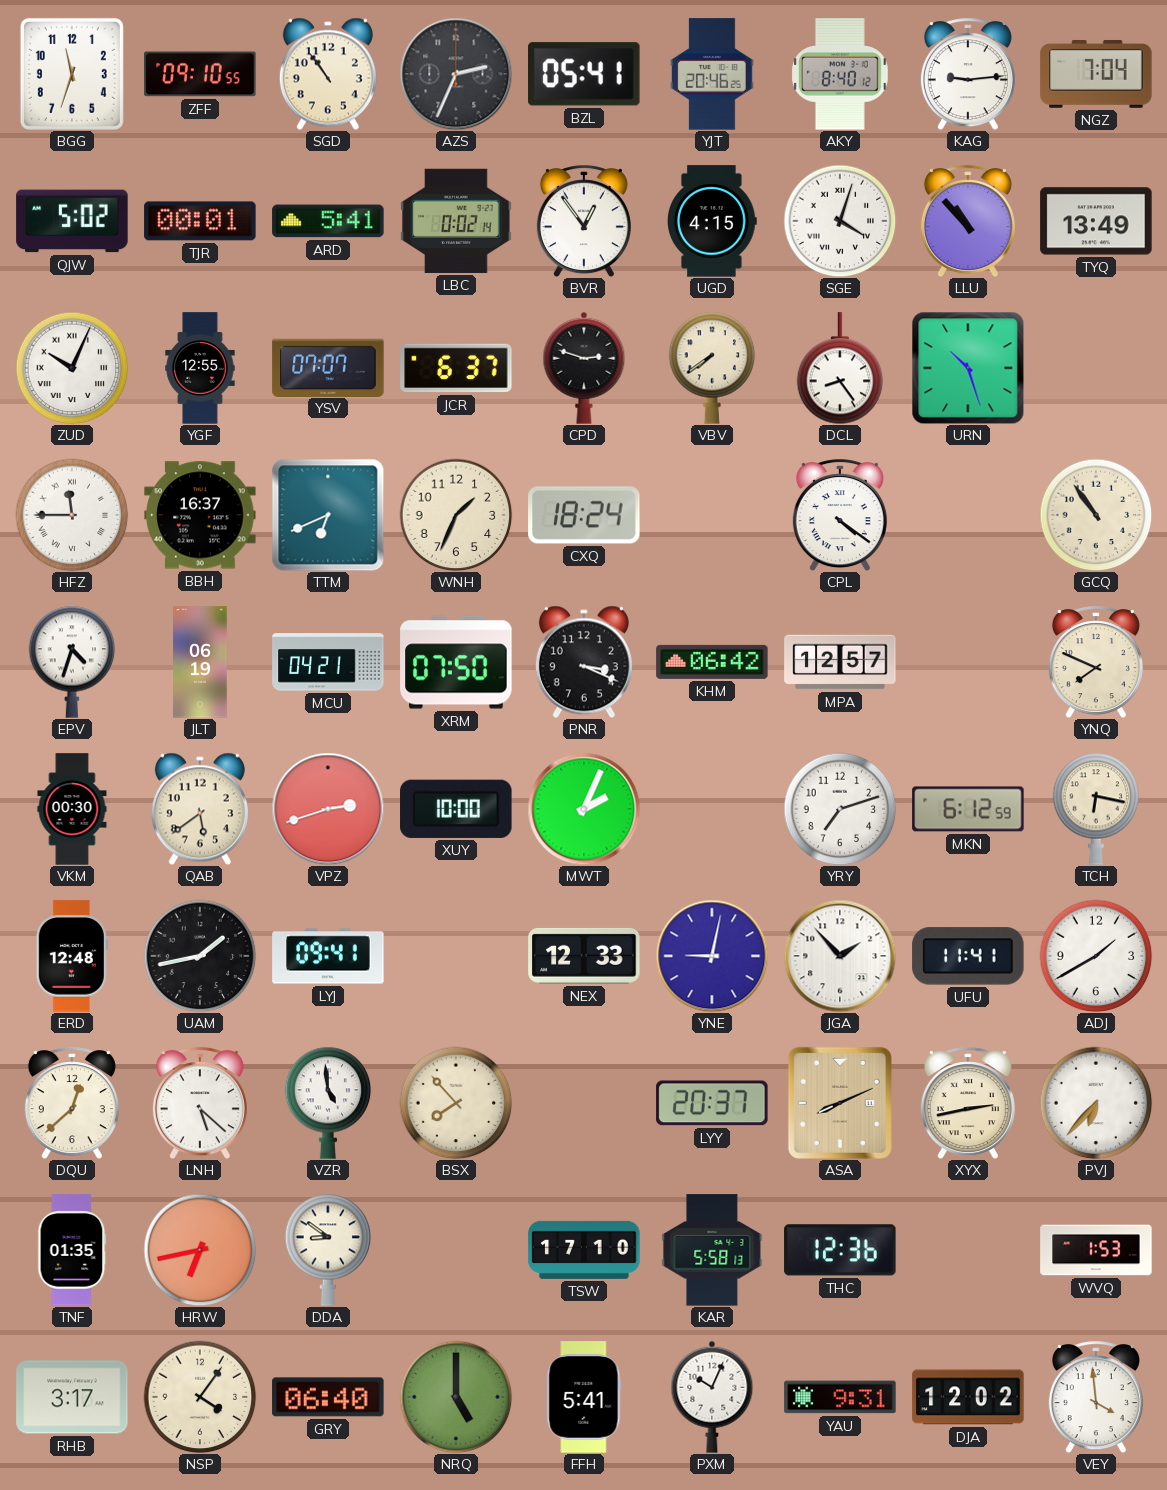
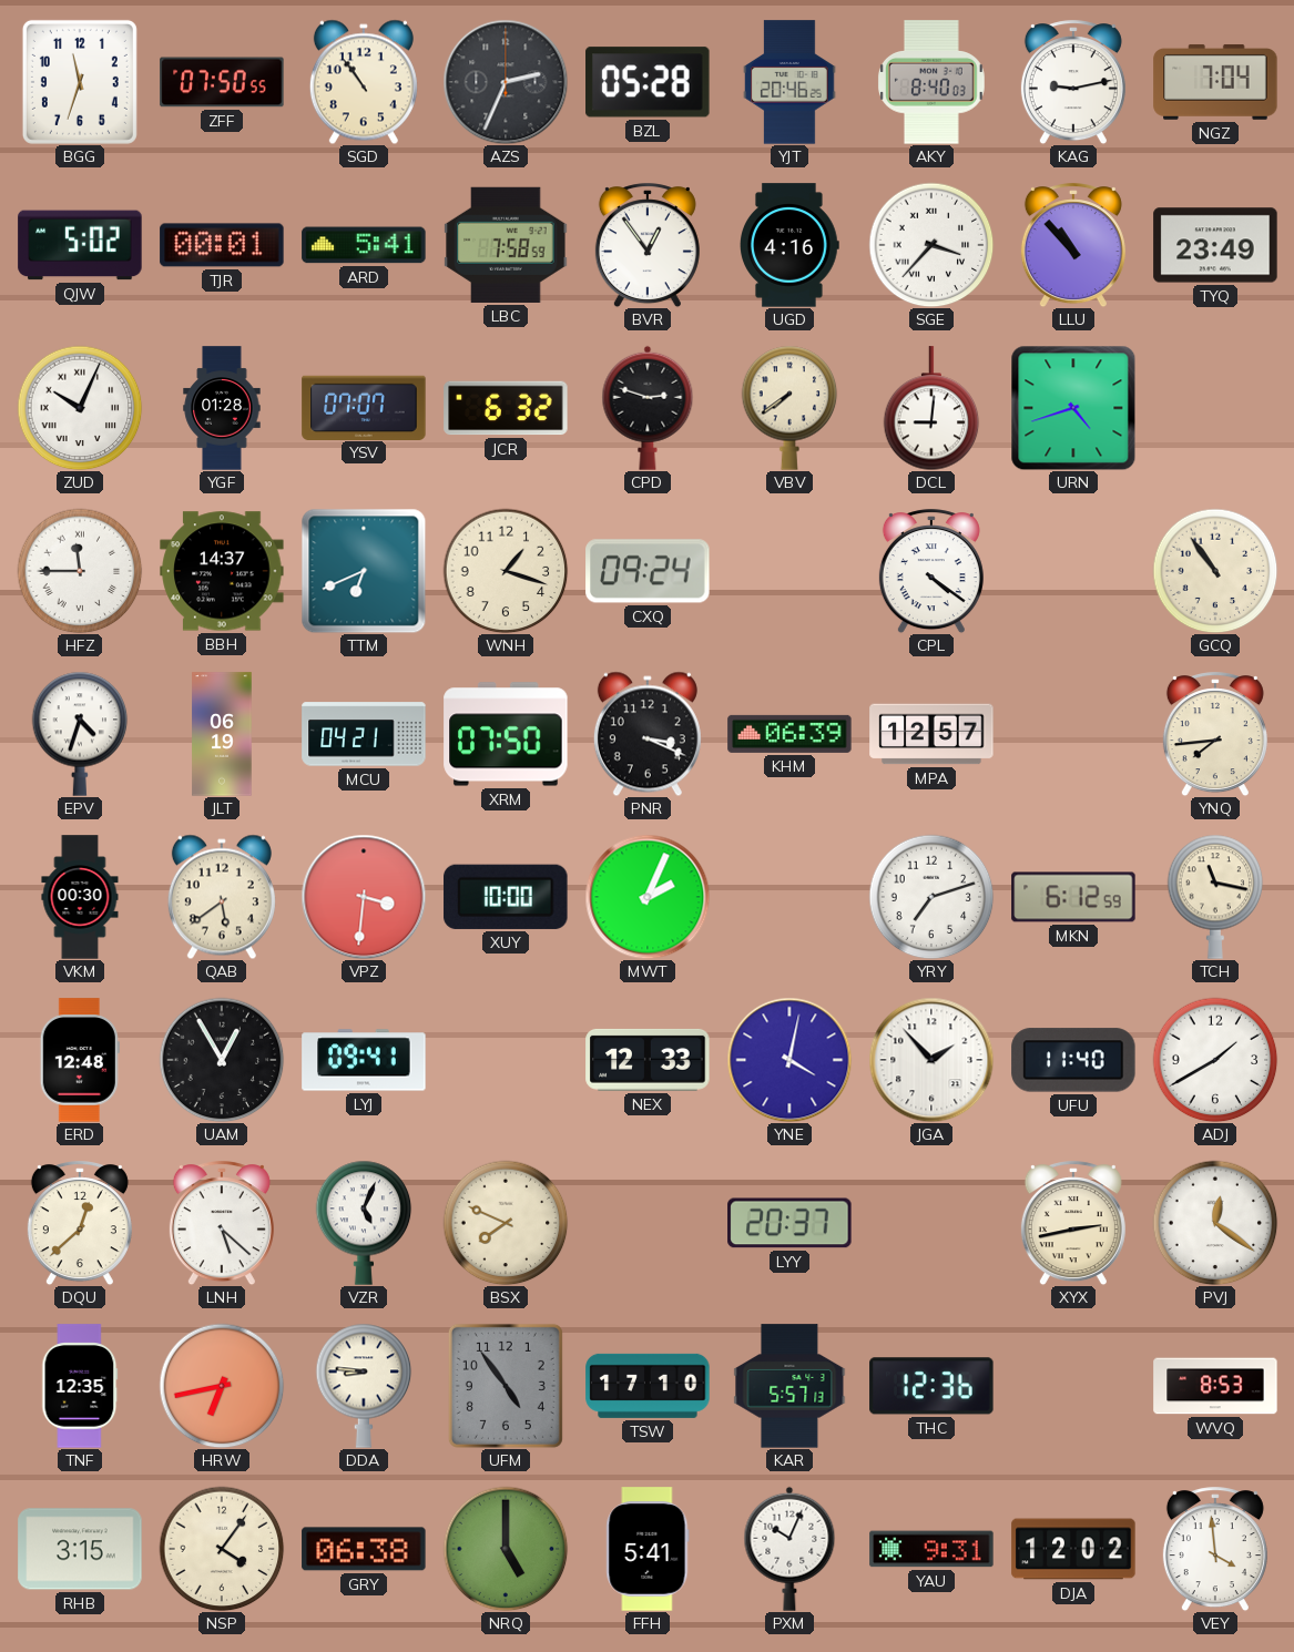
ZFF: 09:10 -> 07:50 (222, 82)
BZL: 05:41 -> 05:28 (648, 82)
AKY: 8:40:12 -> 8:40:03 (933, 82)
KAG: 9:14 -> 9:13 (1073, 82)
LBC: 0:02 -> 7:58 (506, 245)
UGD: 4:15 -> 4:16 (791, 245)
SGE: 4:03 -> 3:37 (931, 245)
TYQ: 13:49 -> 23:49 (1215, 245)
YGF: 12:55 -> 01:28 (222, 408)
JCR: 6:37 -> 6:32 (506, 408)
DCL: 8:24 -> 9:01 (931, 408)
URN: 10:27 -> 4:42 (1073, 408)
BBH: 16:37 -> 14:37 (222, 571)
WNH: 1:34 -> 1:18 (506, 571)
CXQ: 18:24 -> 09:24 (648, 571)
KHM: 06:42 -> 06:39 (789, 734)
YNQ: 7:49 -> 7:44 (1215, 734)
VPZ: 2:42 -> 3:31 (364, 897)
TCH: 6:17 -> 11:17 (1215, 897)
UAM: 1:43 -> 12:55 (222, 1060)
YNE: 9:02 -> 4:02 (789, 1060)
UFU: 11:41 -> 11:40 (1073, 1060)
VZR: 4:59 -> 5:04 (364, 1223)
BSX: 7:53 -> 7:49 (506, 1223)
ASA: 8:11 -> none (840, 1103)
PVJ: 6:37 -> 12:21 (1215, 1223)
TNF: 01:35 -> 12:35 (80, 1386)
DDA: 8:51 -> 8:46 (364, 1386)
UFM: none -> 4:54 (506, 1386)
KAR: 5:58 -> 5:57 (789, 1386)
WVQ: 1:53 -> 8:53 (1215, 1386)
RHB: 3:17 -> 3:15 (80, 1549)
GRY: 06:40 -> 06:38 (364, 1549)
